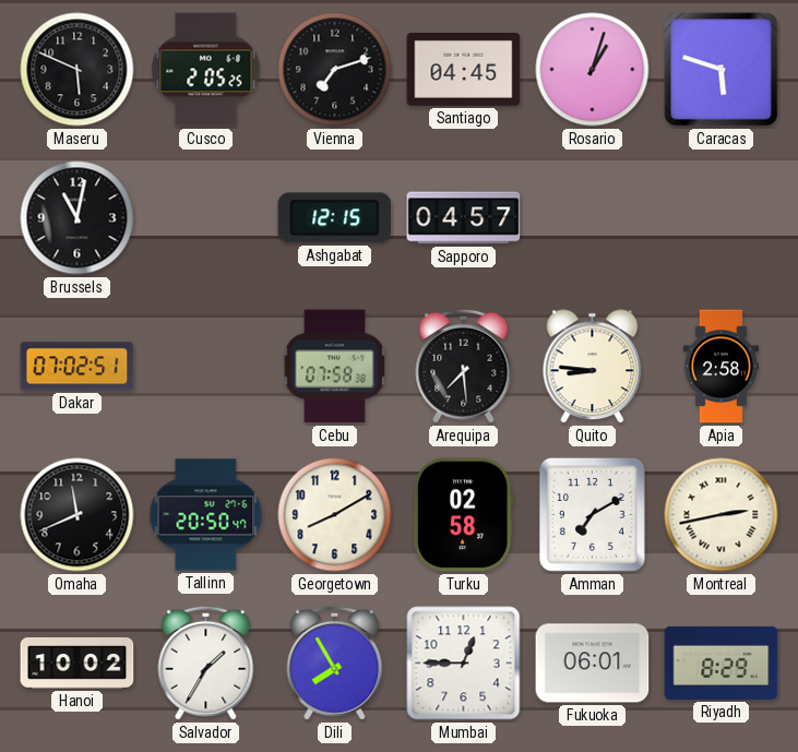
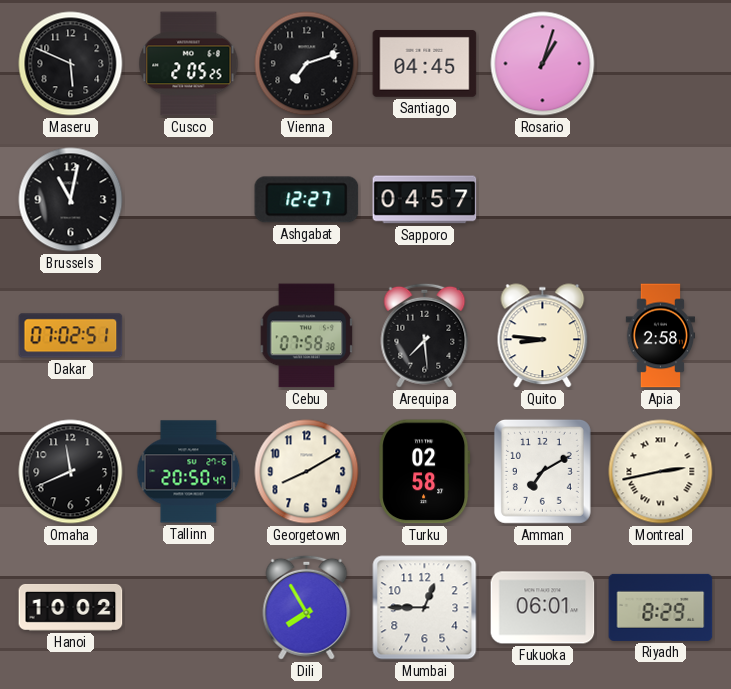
Caracas: 5:48 -> none (722, 70)
Ashgabat: 12:15 -> 12:27 (307, 200)
Salvador: 1:35 -> none (206, 663)
